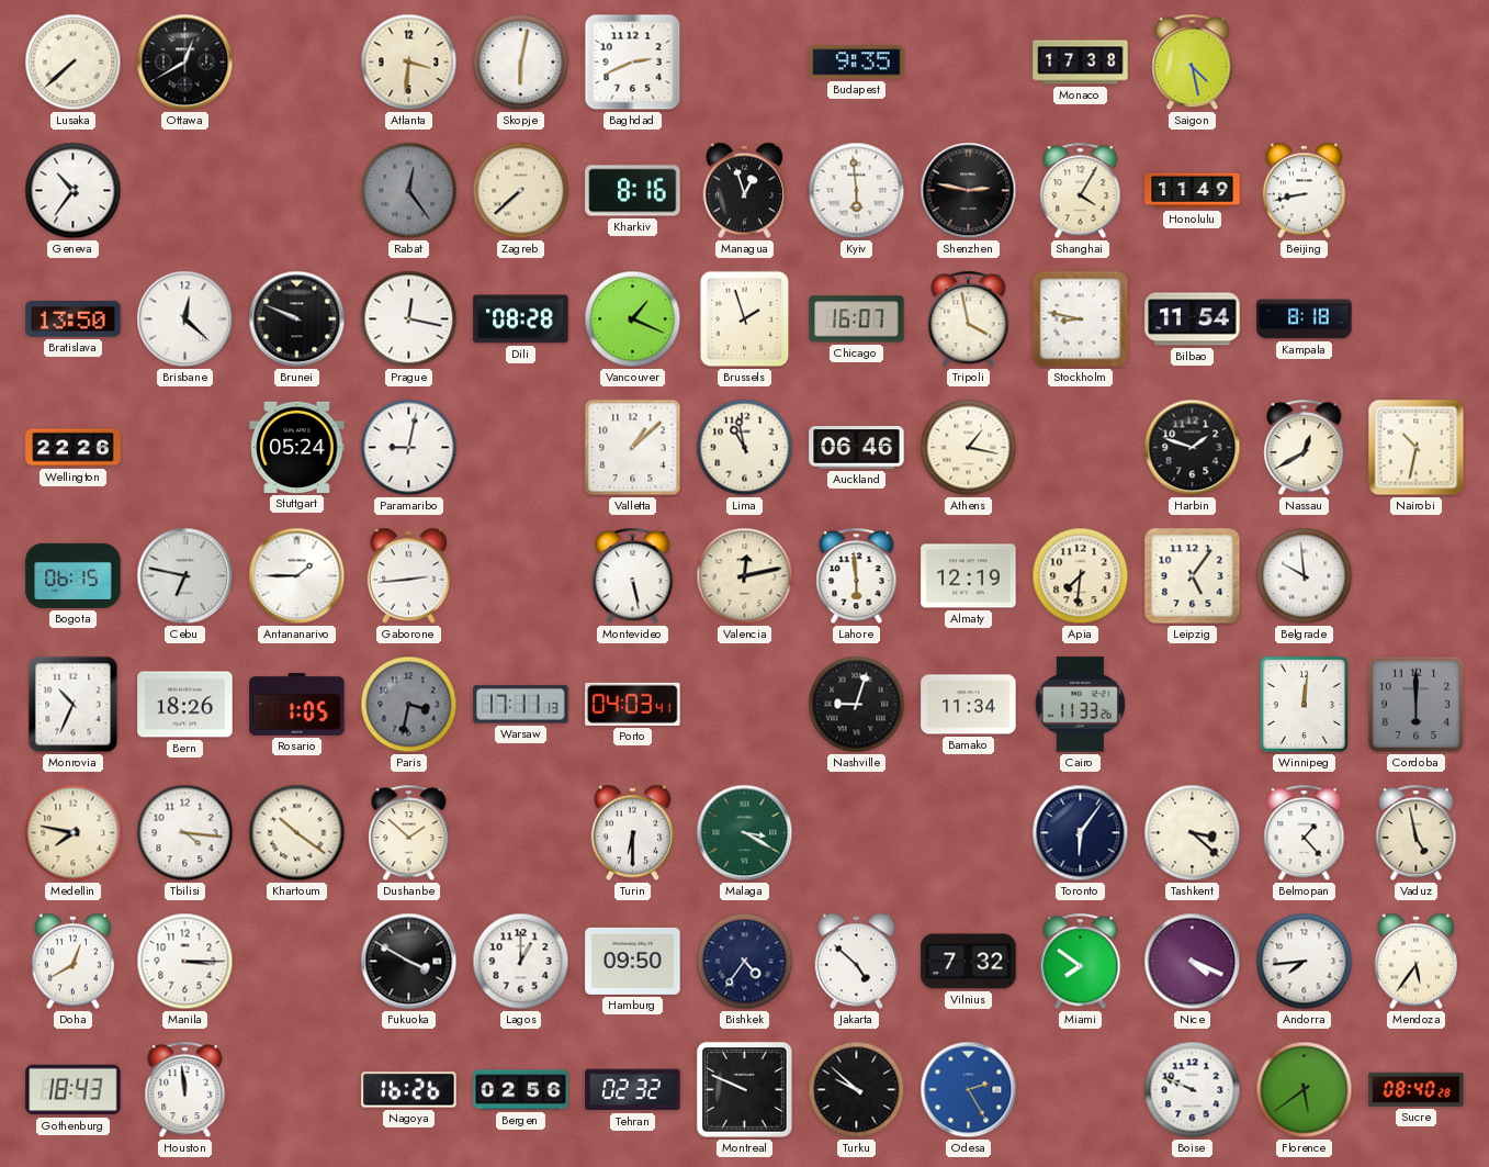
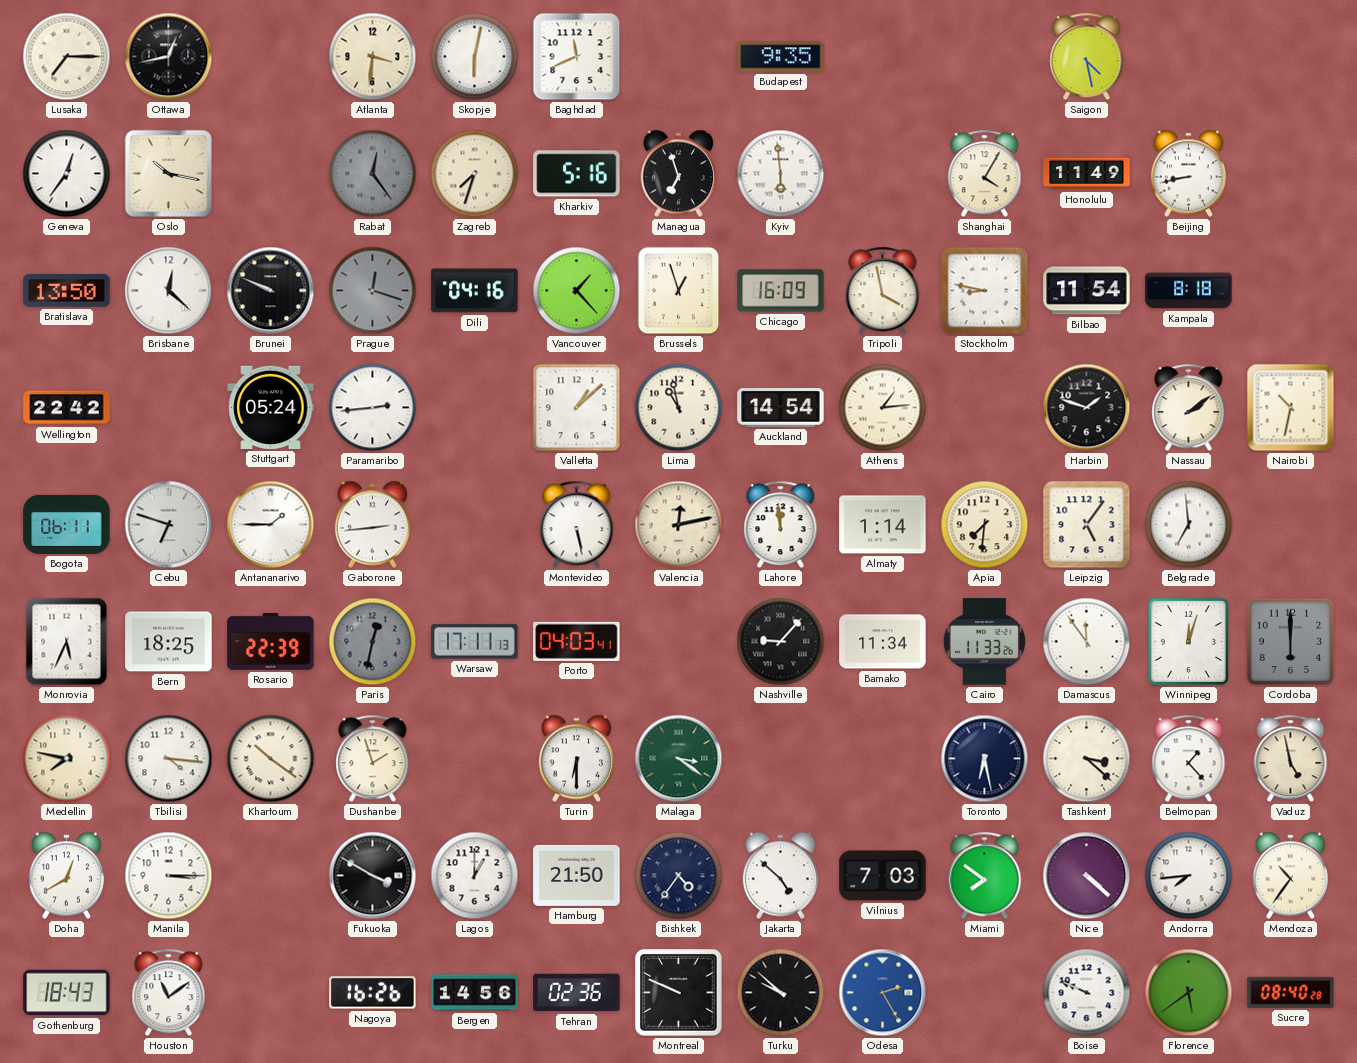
Lusaka: 7:38 -> 7:15 (67, 57)
Ottawa: 12:40 -> 12:43 (169, 57)
Baghdad: 2:41 -> 11:41 (577, 57)
Monaco: 17:38 -> none (1081, 63)
Geneva: 10:36 -> 12:36 (67, 174)
Oslo: none -> 10:17 (168, 173)
Zagreb: 7:38 -> 7:33 (475, 174)
Kharkiv: 8:16 -> 5:16 (577, 174)
Managua: 12:57 -> 6:57 (678, 174)
Shenzhen: 2:47 -> none (969, 191)
Prague: 12:17 -> 12:18 (373, 291)
Prague dial: white -> grey (373, 291)
Dili: 08:28 -> 04:16 (475, 291)
Vancouver: 1:19 -> 1:23 (577, 291)
Brussels: 1:57 -> 12:57 (679, 291)
Chicago: 16:07 -> 16:09 (781, 291)
Wellington: 22:26 -> 22:42 (67, 408)
Paramaribo: 9:02 -> 2:44 (373, 408)
Auckland: 06:46 -> 14:54 (781, 408)
Athens: 1:17 -> 1:14 (883, 408)
Nassau: 12:40 -> 2:09 (1189, 408)
Bogota: 06:15 -> 06:11 (67, 524)
Cebu: 6:47 -> 6:48 (169, 525)
Lahore: 5:59 -> 11:59 (781, 525)
Almaty: 12:19 -> 1:14 (883, 525)
Belgrade: 9:59 -> 6:59 (1189, 525)
Monrovia: 10:34 -> 5:34 (67, 642)
Bern: 18:26 -> 18:25 (169, 642)
Rosario: 1:05 -> 22:39 (271, 641)
Paris: 3:32 -> 12:32 (373, 642)
Nashville: 9:03 -> 9:07 (781, 642)
Damascus: none -> 11:54 (1087, 642)
Winnipeg: 12:01 -> 12:03 (1188, 641)
Dushanbe: 1:52 -> 1:57 (373, 759)
Malaga: 3:20 -> 3:21 (679, 759)
Toronto: 6:06 -> 6:28 (985, 759)
Hamburg: 09:50 -> 21:50 (577, 875)
Vilnius: 7:32 -> 7:03 (883, 876)
Nice: 4:19 -> 4:22 (1087, 876)
Mendoza: 5:36 -> 10:36 (1290, 876)
Houston: 11:59 -> 11:09 (169, 993)
Bergen: 02:56 -> 14:56 (475, 993)
Tehran: 02:32 -> 02:36 (577, 993)
